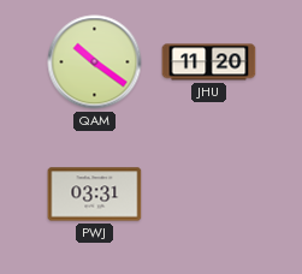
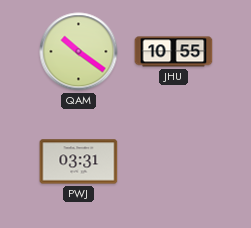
JHU: 11:20 -> 10:55 (174, 52)
